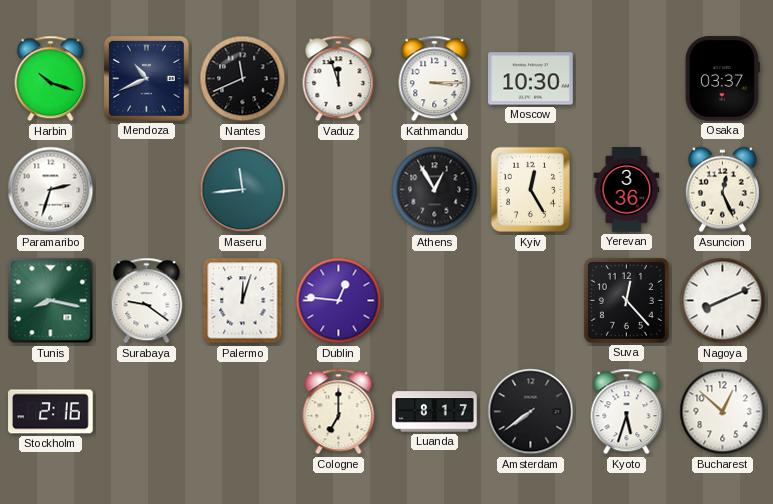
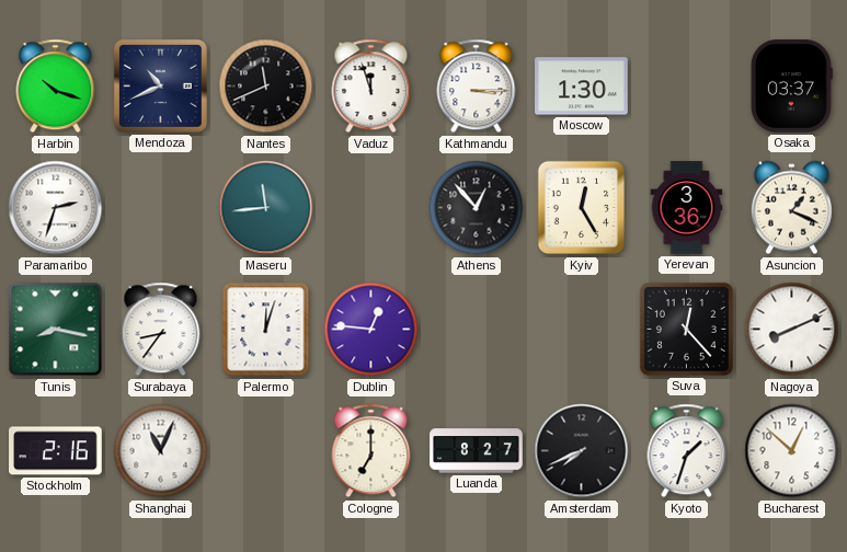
Moscow: 10:30 -> 1:30 (582, 87)
Athens: 12:55 -> 12:53 (477, 208)
Asuncion: 12:26 -> 1:19 (791, 208)
Surabaya: 9:21 -> 8:36 (161, 330)
Shanghai: none -> 11:04 (161, 451)
Luanda: 8:17 -> 8:27 (477, 451)
Amsterdam: 7:39 -> 7:41 (582, 451)
Kyoto: 5:33 -> 1:33 (687, 451)
